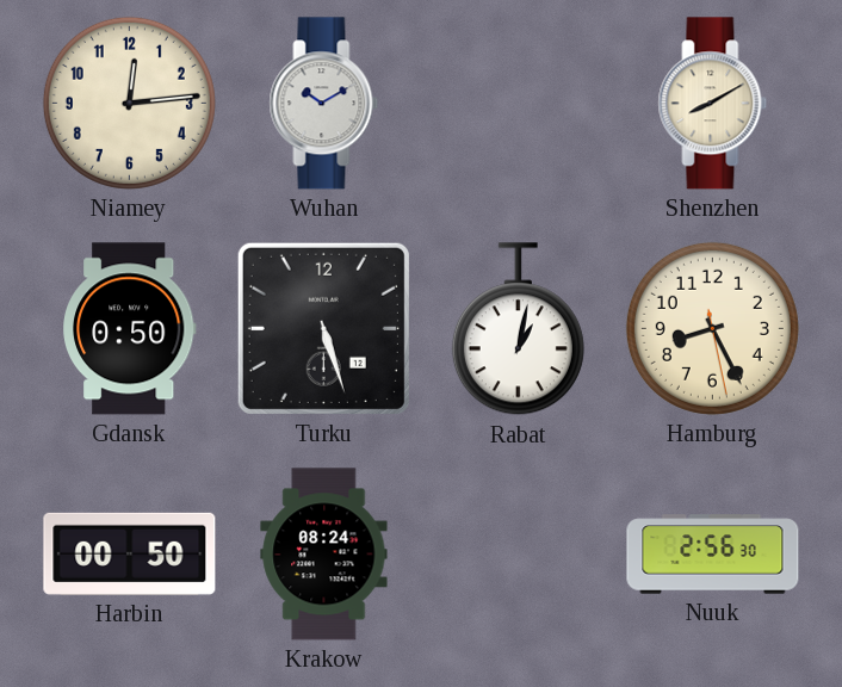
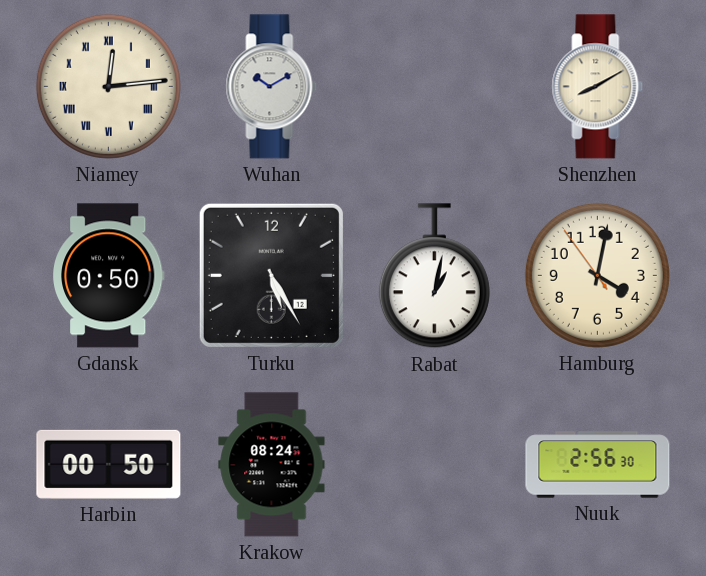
Niamey numerals: Arabic -> Roman (108, 86)
Turku: 5:27 -> 5:25 (271, 275)
Hamburg: 8:25 -> 4:01 (597, 275)
